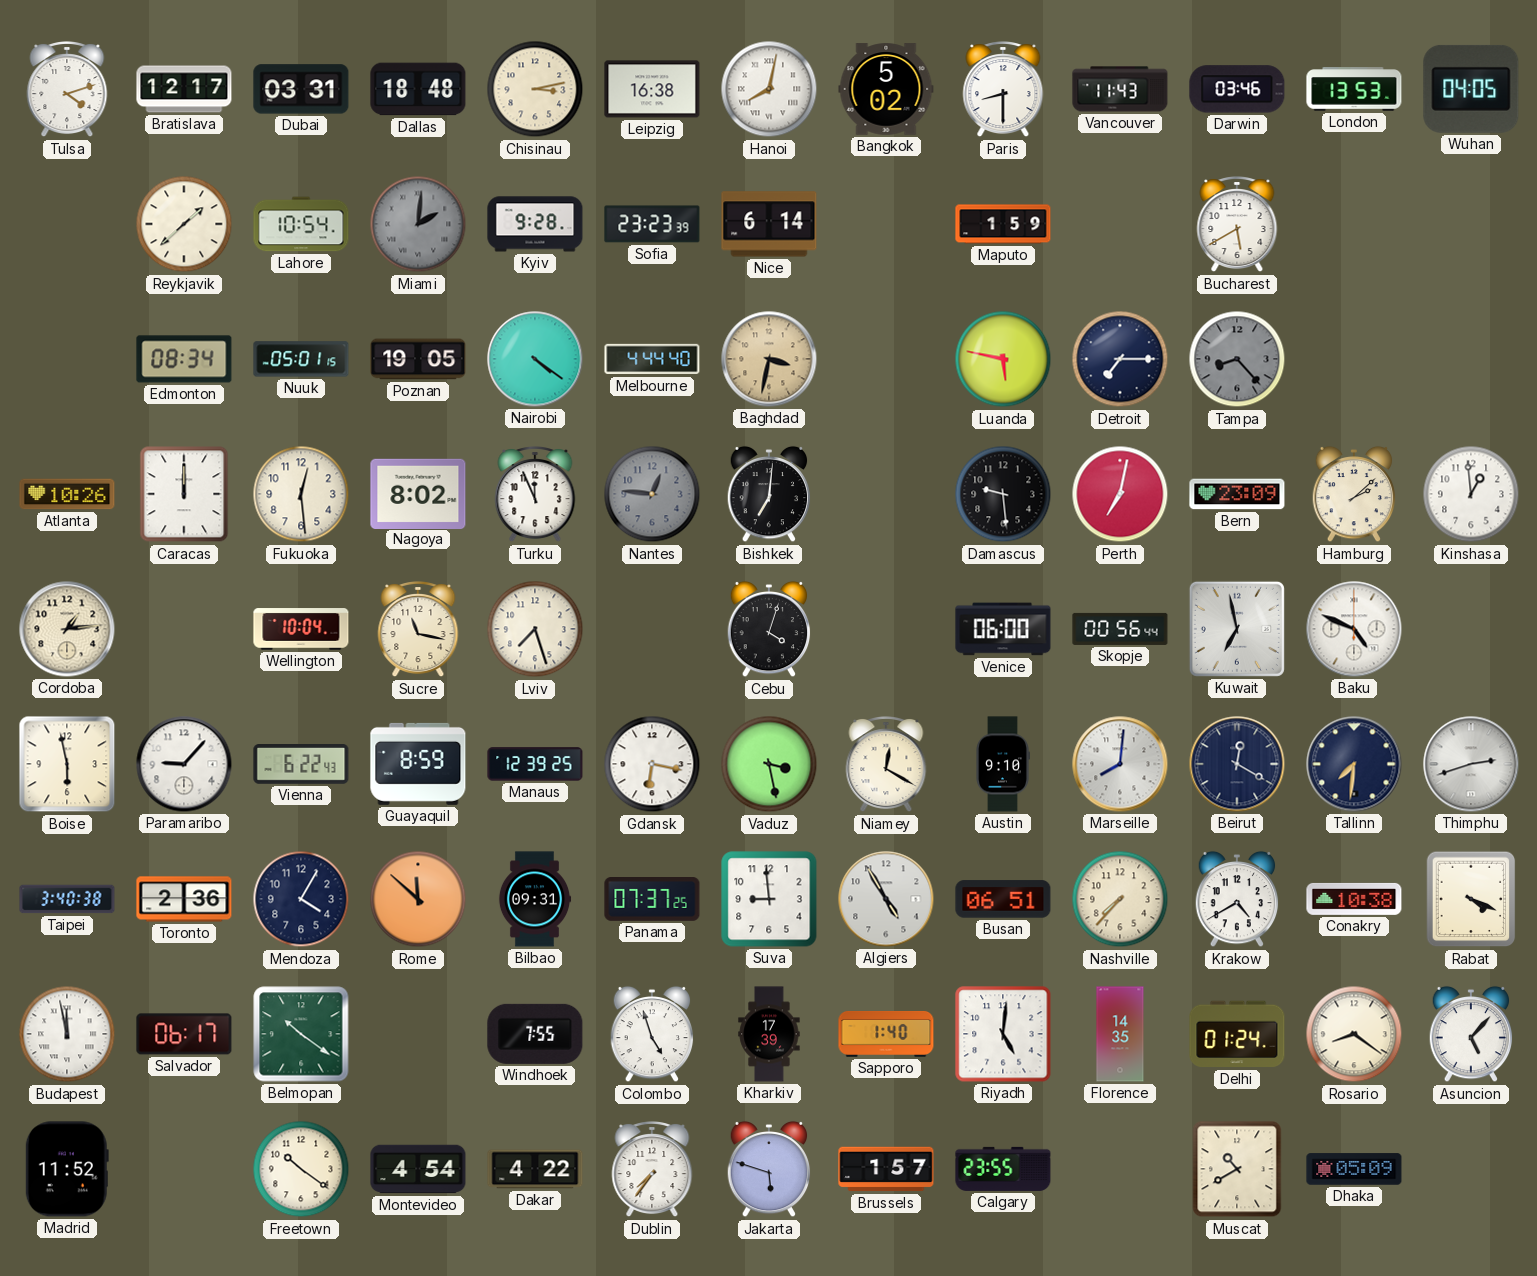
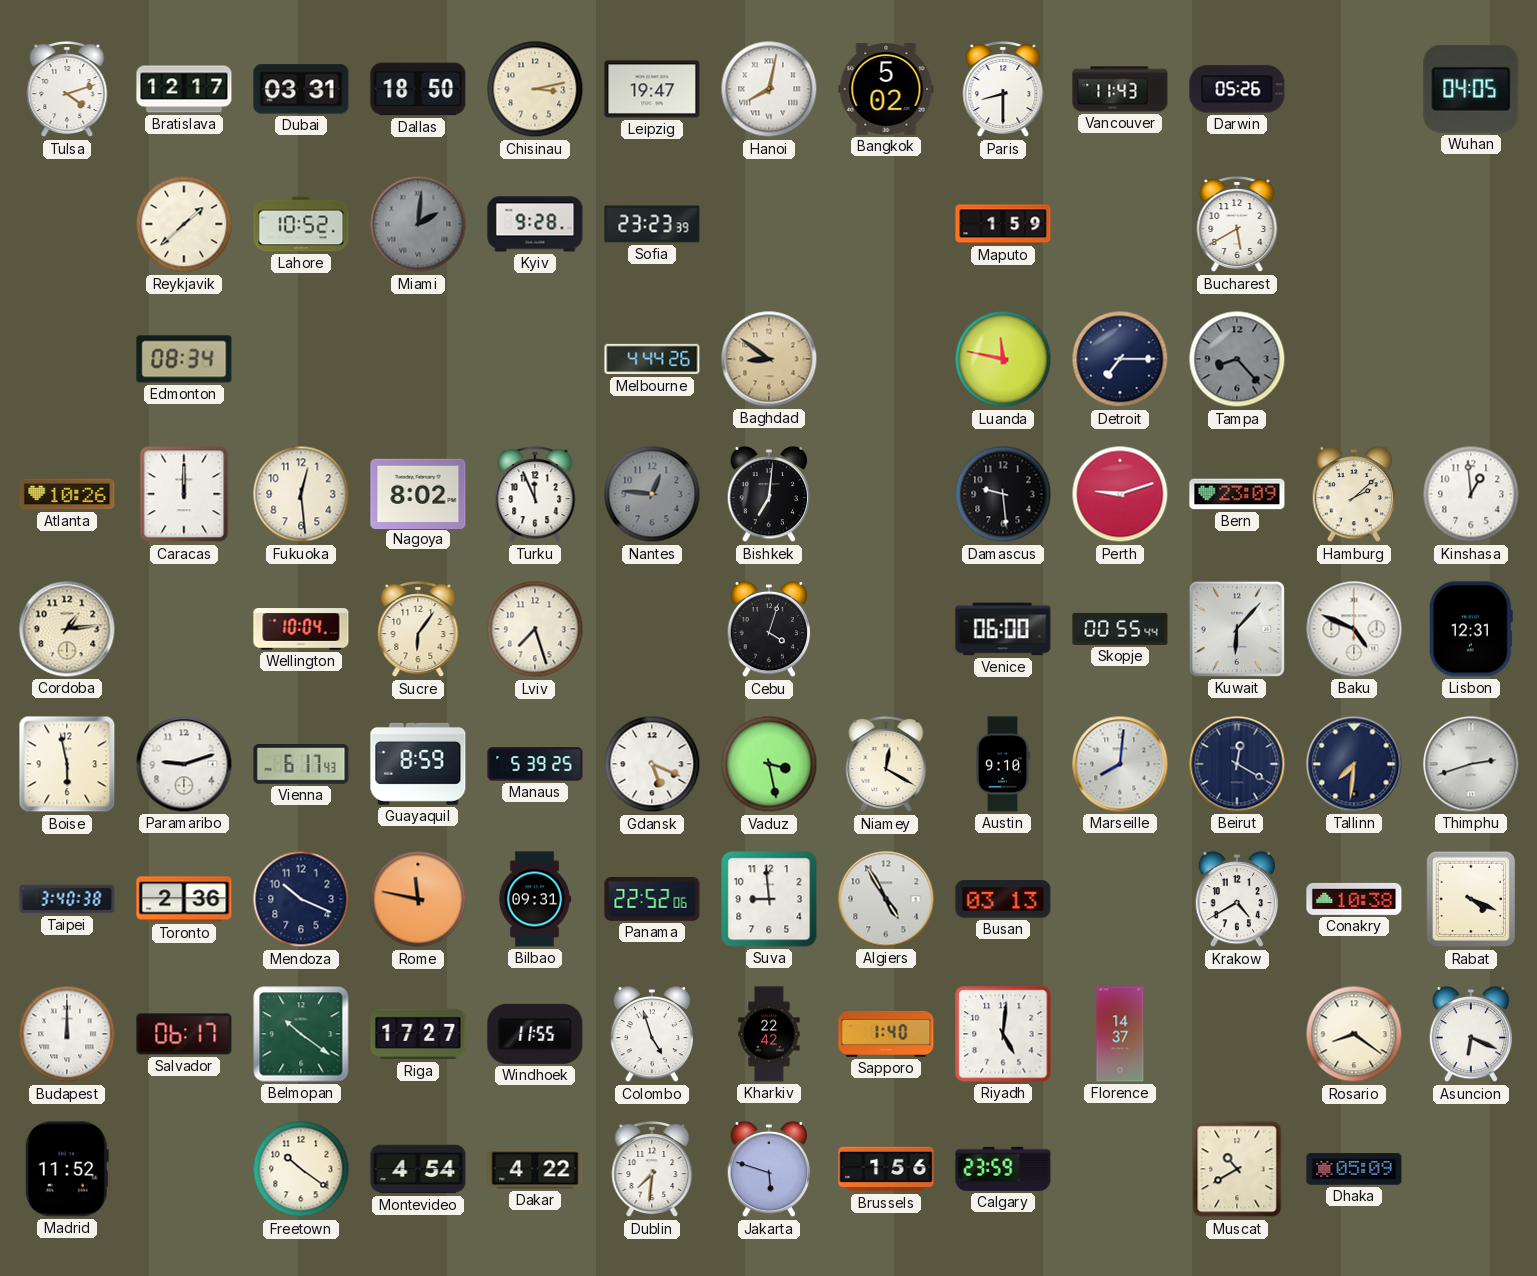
Dallas: 18:48 -> 18:50 (418, 89)
Leipzig: 16:38 -> 19:47 (652, 89)
Darwin: 03:46 -> 05:26 (1237, 89)
London: 13:53 -> none (1354, 89)
Lahore: 10:54 -> 10:52 (301, 224)
Nice: 6:14 -> none (769, 224)
Nuuk: 05:01 -> none (301, 359)
Poznan: 19:05 -> none (418, 359)
Nairobi: 4:21 -> none (535, 359)
Melbourne: 4:44:40 -> 4:44:26 (652, 359)
Baghdad: 3:32 -> 8:51 (769, 359)
Luanda: 5:47 -> 11:47 (1003, 359)
Perth: 7:02 -> 9:12 (1120, 494)
Sucre: 11:17 -> 6:06 (418, 630)
Skopje: 00:56 -> 00:55 (1120, 629)
Kuwait: 6:58 -> 6:07 (1237, 629)
Lisbon: none -> 12:31 (1471, 629)
Paramaribo: 9:07 -> 9:12 (184, 764)
Vienna: 6:22 -> 6:17 (301, 765)
Manaus: 12:39 -> 5:39 (535, 764)
Gdansk: 6:17 -> 5:19 (652, 764)
Mendoza: 4:05 -> 10:19 (301, 899)
Rome: 11:52 -> 11:47 (418, 899)
Panama: 07:37 -> 22:52 (652, 900)
Busan: 06:51 -> 03:13 (1003, 899)
Nashville: 7:37 -> none (1120, 899)
Budapest: 11:58 -> 12:00 (67, 1034)
Riga: none -> 17:27 (418, 1034)
Windhoek: 7:55 -> 11:55 (535, 1034)
Kharkiv: 17:39 -> 22:42 (769, 1034)
Florence: 14:35 -> 14:37 (1120, 1034)
Delhi: 01:24 -> none (1237, 1034)
Asuncion: 5:07 -> 6:19 (1471, 1034)
Dublin: 7:36 -> 7:31 (652, 1170)
Brussels: 1:57 -> 1:56 (886, 1169)
Calgary: 23:55 -> 23:59 (1003, 1169)
